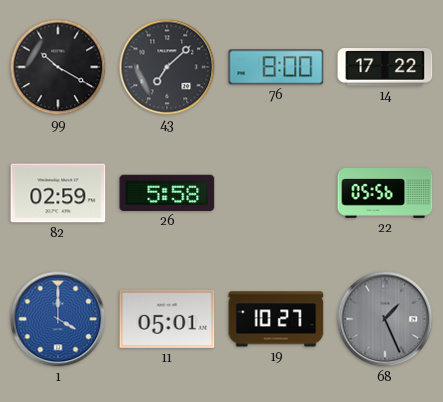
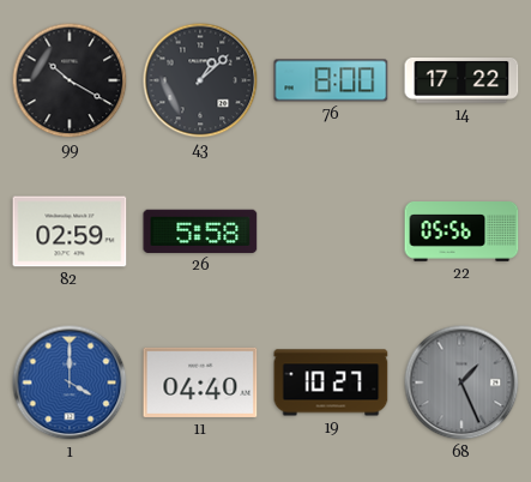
43: 7:08 -> 1:08 (200, 80)
11: 05:01 -> 04:40 (200, 382)
